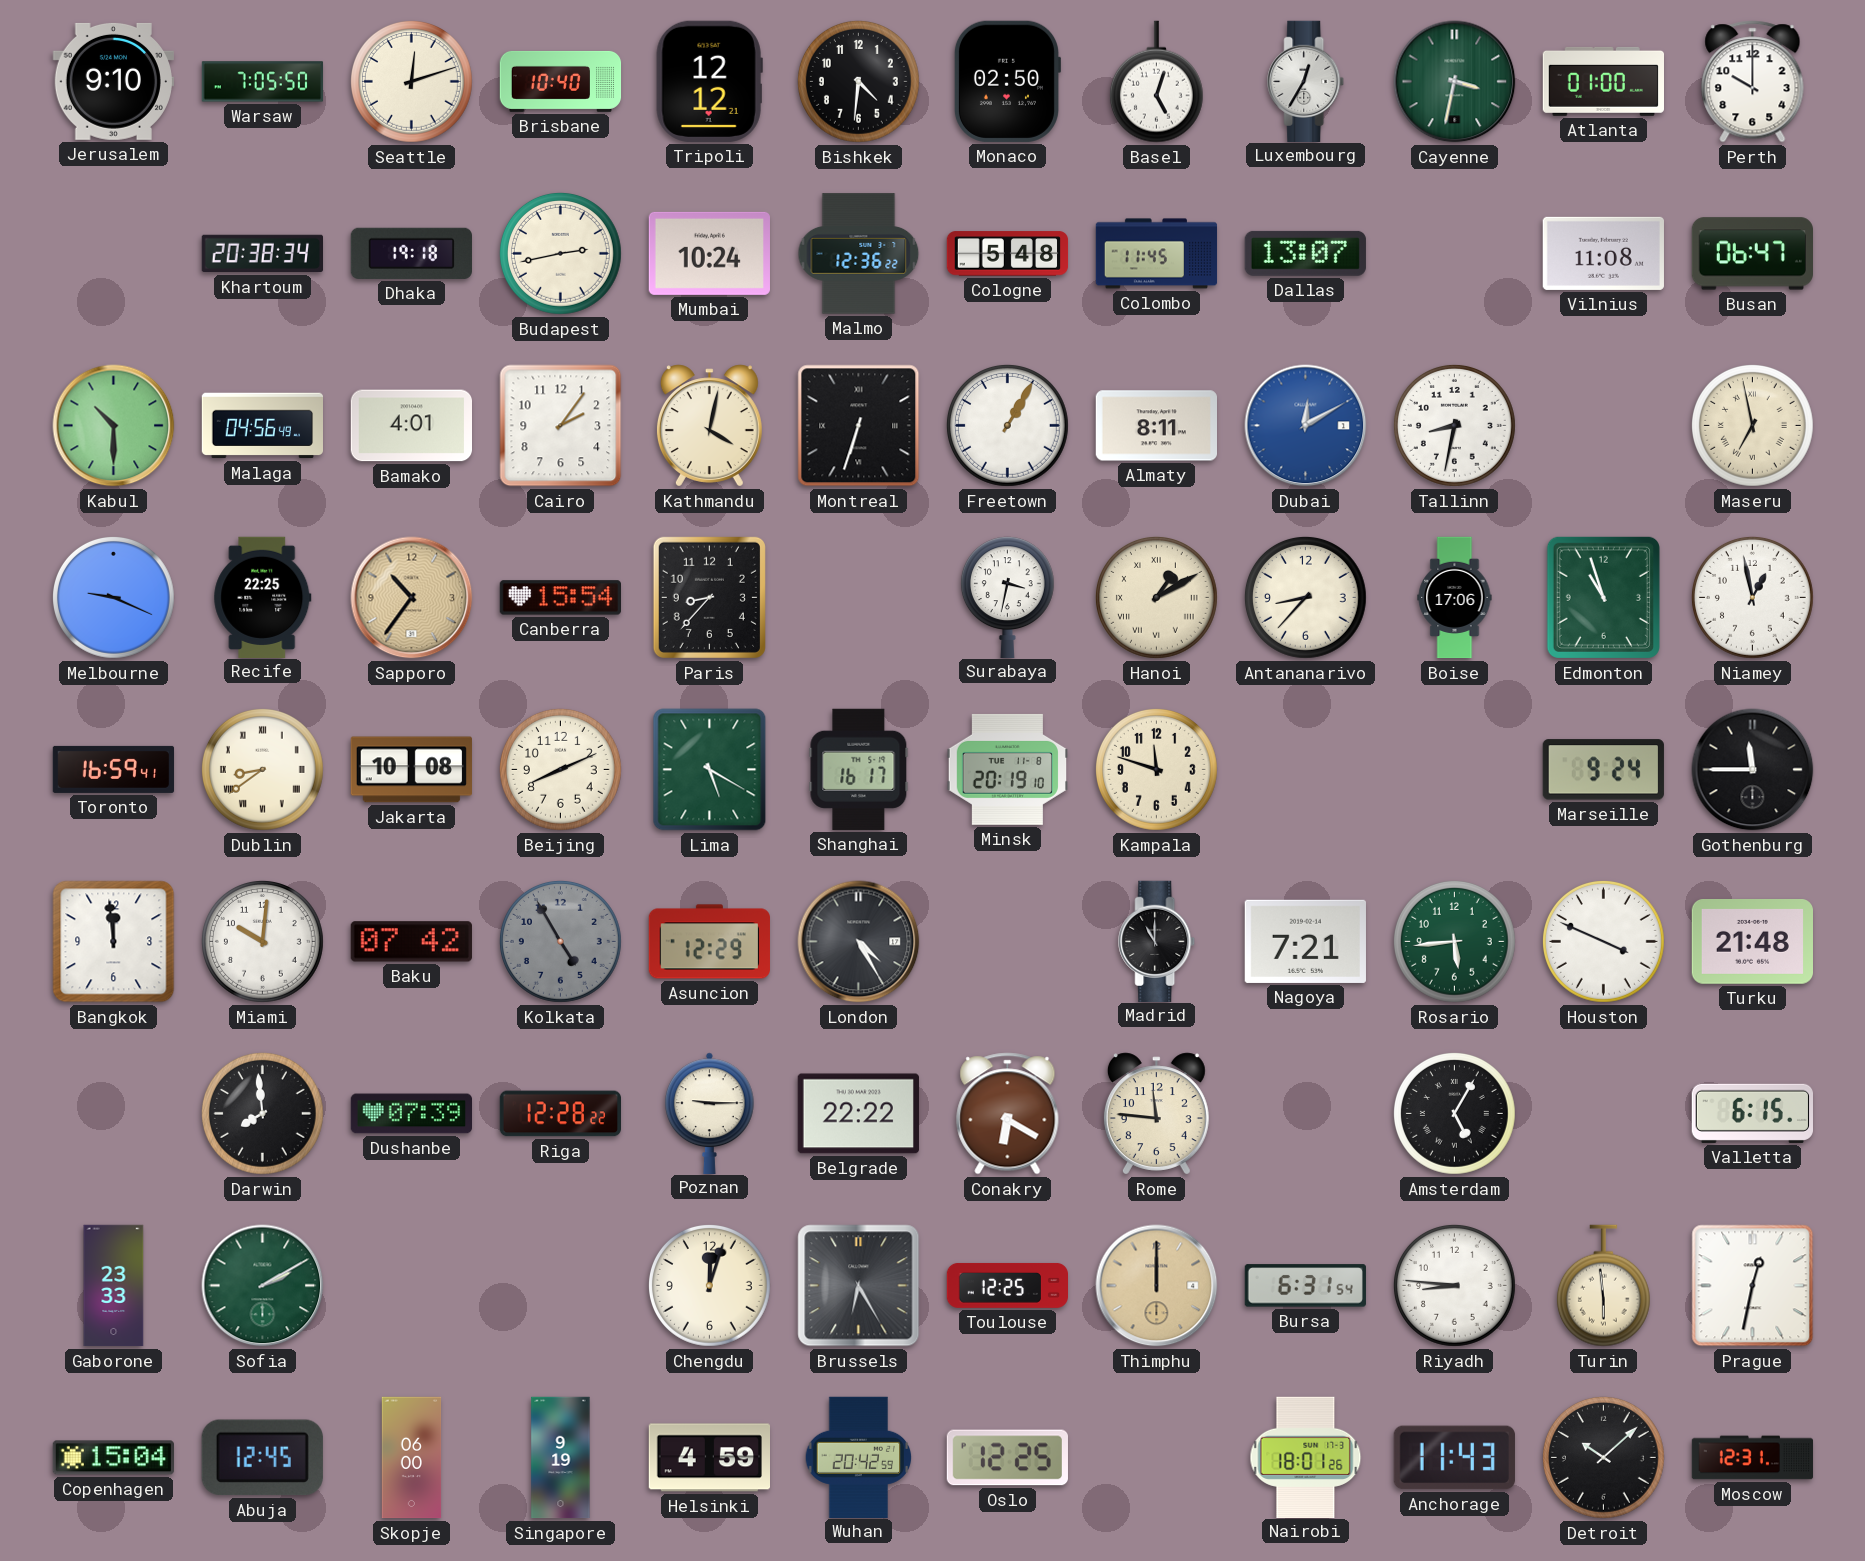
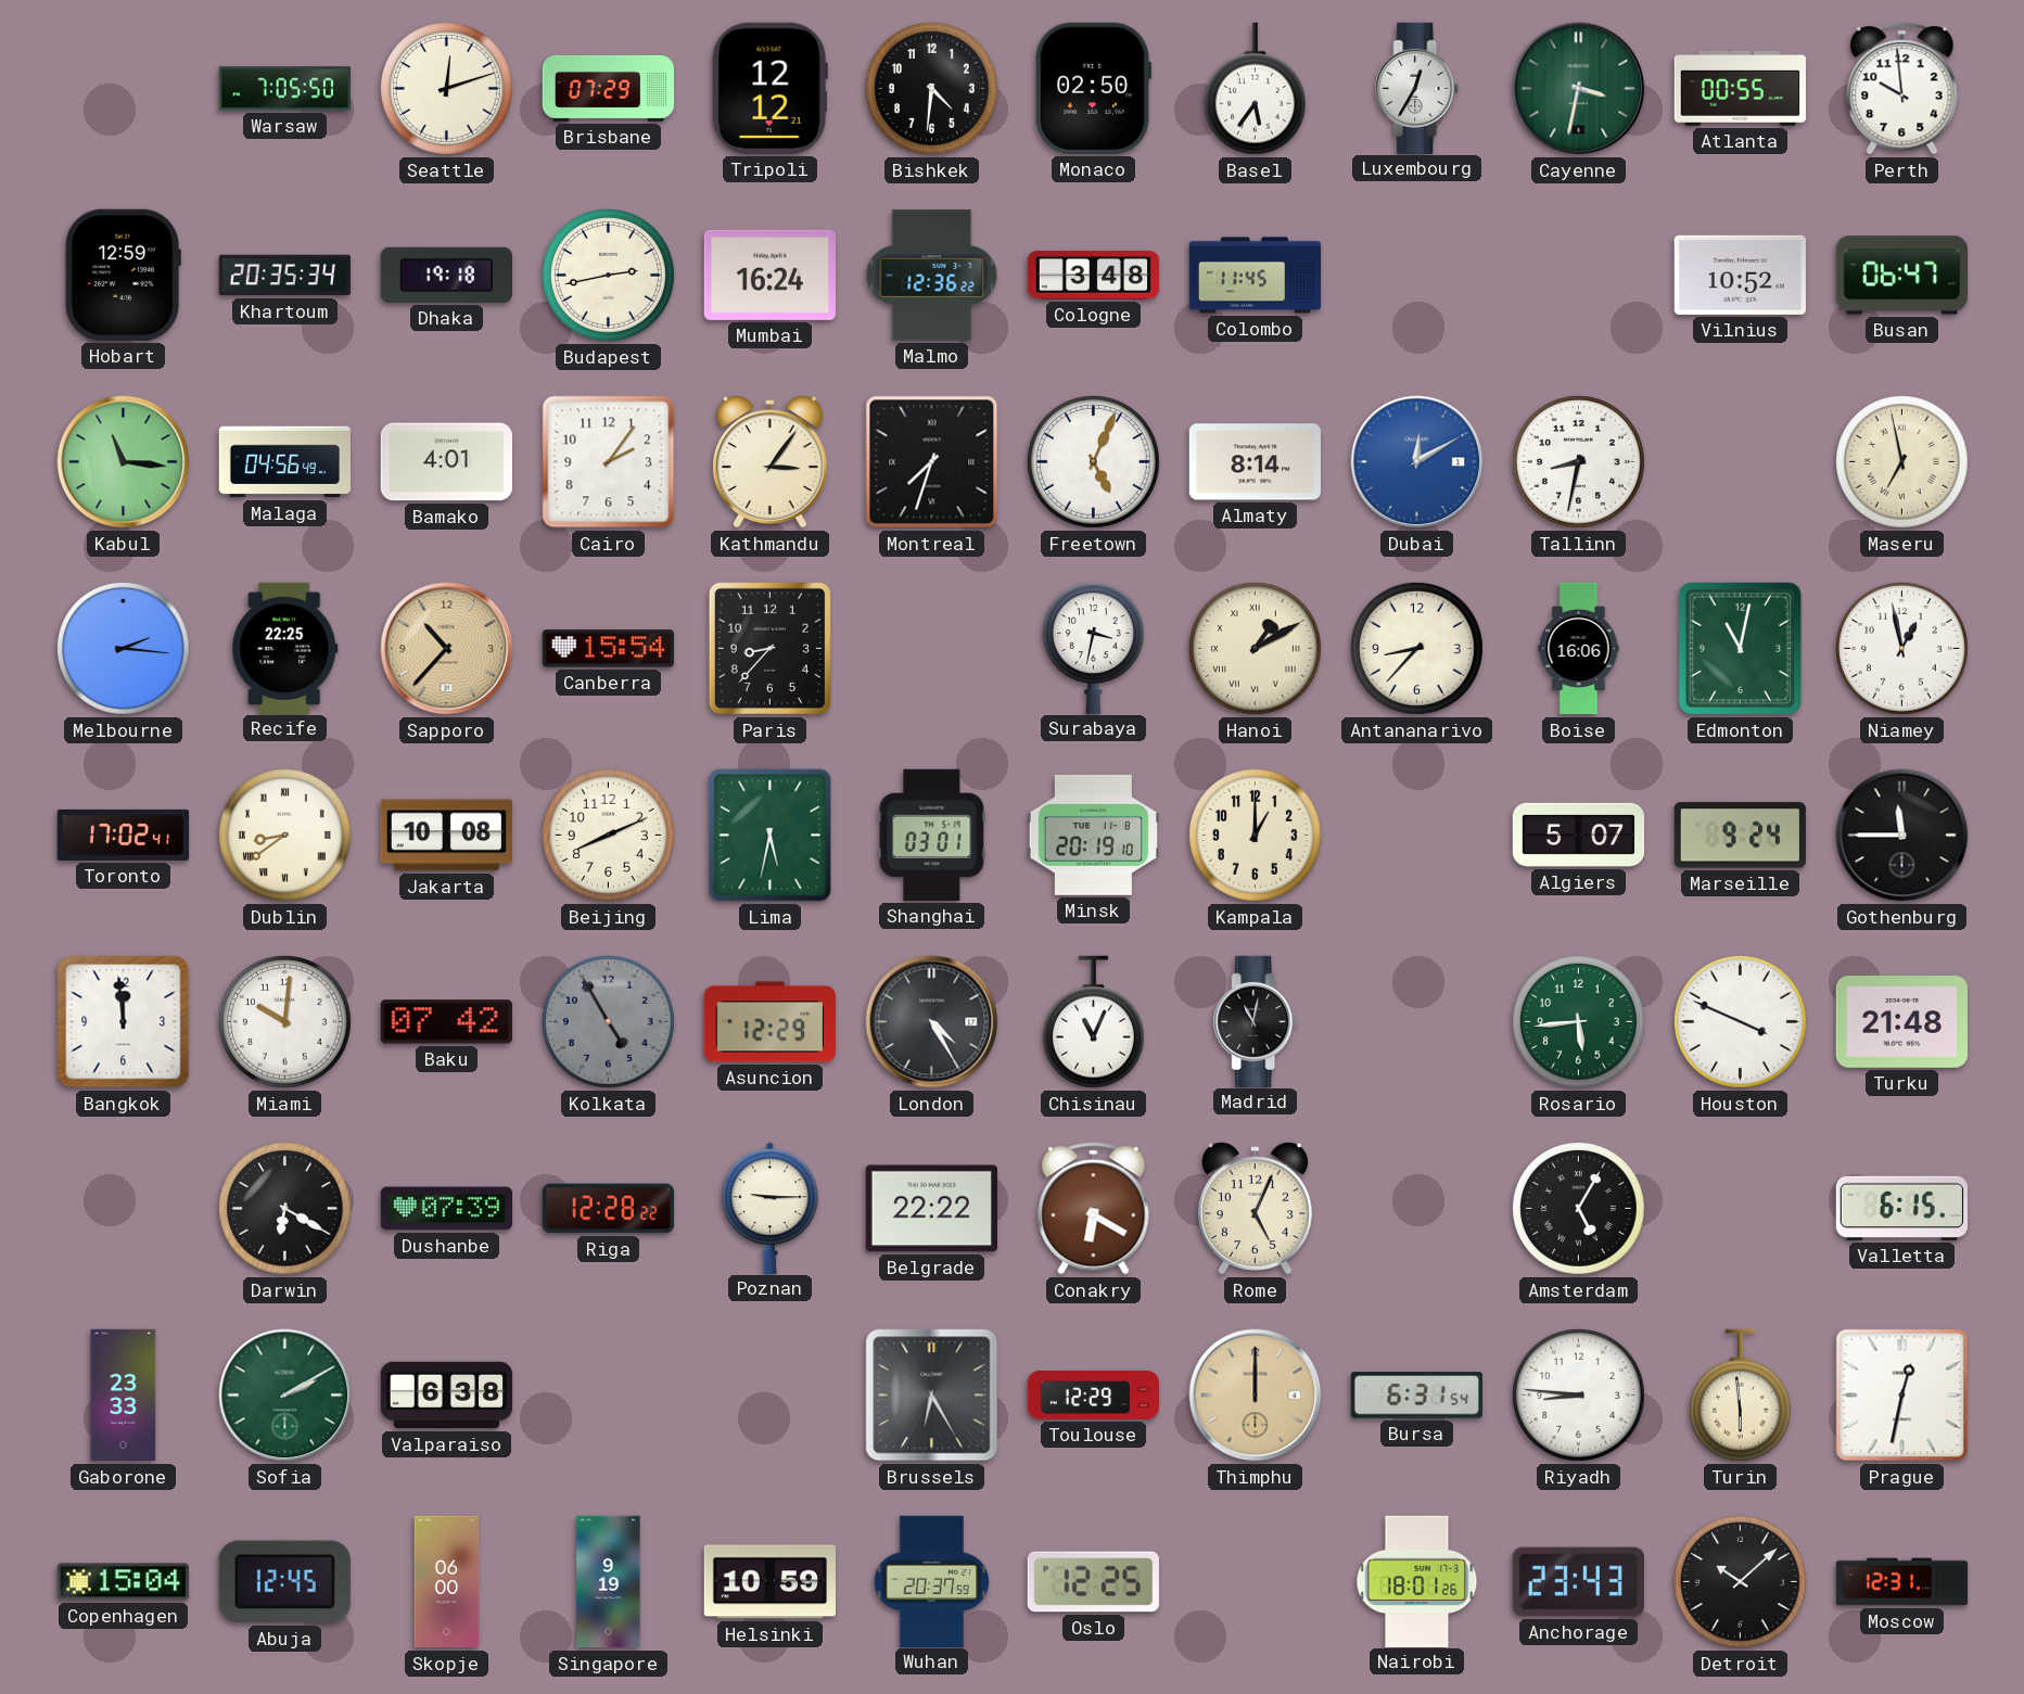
Jerusalem: 9:10 -> none (113, 81)
Brisbane: 10:40 -> 07:29 (609, 88)
Basel: 5:03 -> 5:36 (1255, 89)
Atlanta: 01:00 -> 00:55 (1740, 88)
Perth: 10:00 -> 9:59 (1902, 89)
Hobart: none -> 12:59 (123, 275)
Khartoum: 20:38 -> 20:35 (284, 276)
Mumbai: 10:24 -> 16:24 (769, 275)
Cologne: 5:48 -> 3:48 (1094, 276)
Dallas: 13:07 -> none (1305, 253)
Vilnius: 11:08 -> 10:52 (1740, 275)
Kabul: 10:30 -> 11:16 (124, 462)
Kathmandu: 4:02 -> 3:06 (769, 462)
Montreal: 6:33 -> 7:33 (932, 462)
Freetown: 1:05 -> 5:04 (1093, 461)
Almaty: 8:11 -> 8:14 (1255, 462)
Melbourne: 9:19 -> 2:16 (123, 648)
Sapporo: 10:36 -> 10:37 (447, 649)
Boise: 17:06 -> 16:06 (1579, 649)
Edmonton: 10:57 -> 11:02 (1740, 648)
Toronto: 16:59 -> 17:02 (124, 835)
Lima: 5:20 -> 5:32 (771, 836)
Shanghai: 16:17 -> 03:01 (932, 835)
Kampala: 11:48 -> 1:00 (1255, 835)
Algiers: none -> 5:07 (1579, 835)
Chisinau: none -> 11:04 (1093, 1022)
Madrid: 11:00 -> 11:02 (1256, 1021)
Nagoya: 7:21 -> none (1305, 941)
Darwin: 7:59 -> 6:20 (284, 1208)
Rome: 11:46 -> 5:04 (1255, 1209)
Valparaiso: none -> 6:38 (447, 1396)
Chengdu: 12:03 -> none (709, 1285)
Toulouse: 12:25 -> 12:29 (1094, 1394)
Helsinki: 4:59 -> 10:59 (769, 1582)
Wuhan: 20:42 -> 20:37 (932, 1581)
Anchorage: 11:43 -> 23:43 (1578, 1582)
